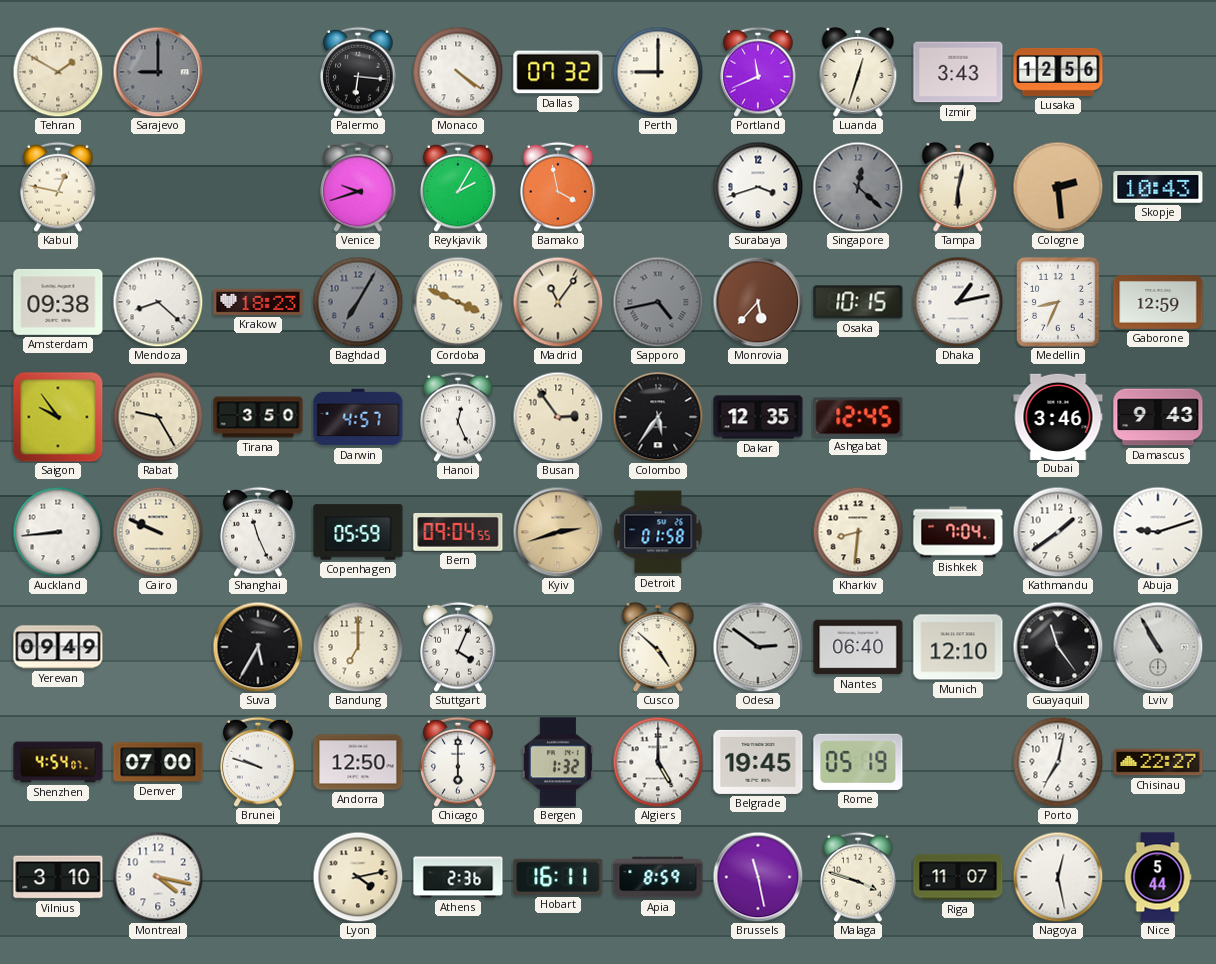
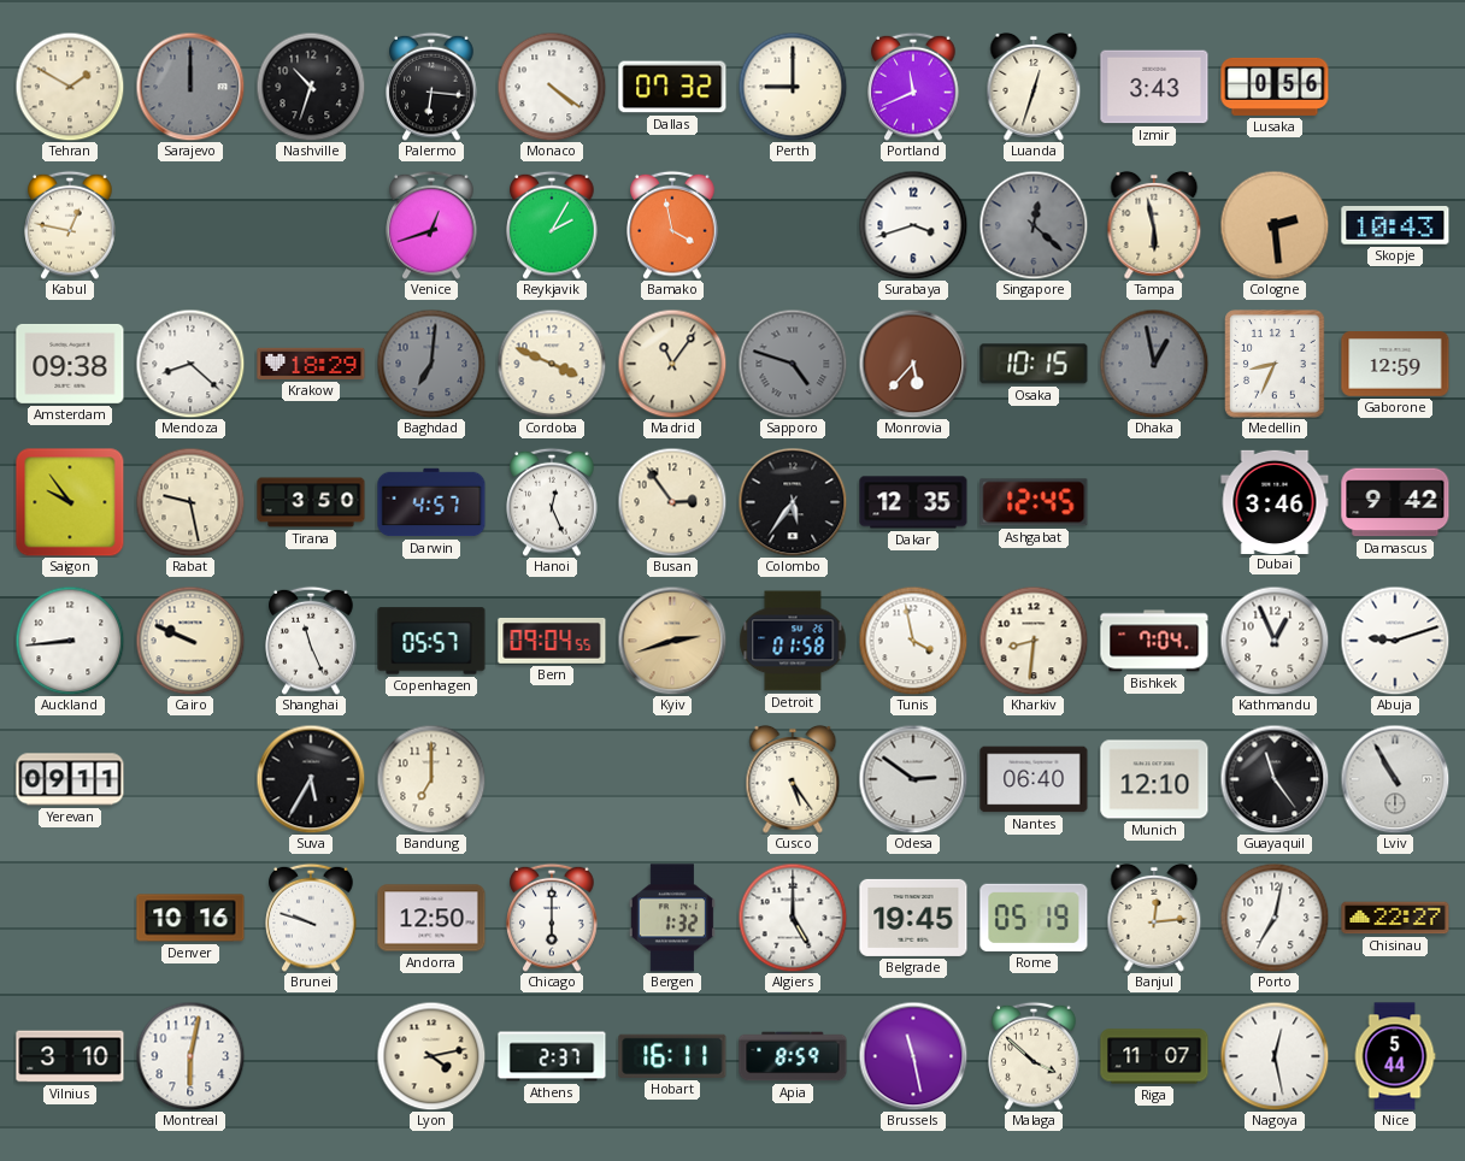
Sarajevo: 9:00 -> 12:00 (190, 87)
Nashville: none -> 10:33 (311, 87)
Lusaka: 12:56 -> 0:56 (1275, 87)
Venice: 9:42 -> 12:42 (431, 225)
Tampa: 6:02 -> 5:58 (1154, 225)
Krakow: 18:23 -> 18:29 (311, 364)
Baghdad: 7:05 -> 7:01 (431, 364)
Sapporo: 4:43 -> 4:48 (793, 364)
Dhaka: 1:13 -> 12:58 (1154, 364)
Dhaka dial: white -> grey (1154, 364)
Rabat: 9:25 -> 9:28 (190, 502)
Damascus: 9:43 -> 9:42 (1395, 502)
Copenhagen: 05:59 -> 05:57 (431, 641)
Tunis: none -> 3:58 (913, 641)
Kathmandu: 1:39 -> 12:56 (1275, 641)
Yerevan: 09:49 -> 09:11 (70, 779)
Stuttgart: 4:04 -> none (458, 647)
Cusco: 4:52 -> 5:24 (793, 779)
Shenzhen: 4:54 -> none (58, 762)
Denver: 07:00 -> 10:16 (190, 918)
Banjul: none -> 12:14 (1154, 918)
Montreal: 4:17 -> 6:02 (190, 1056)
Athens: 2:36 -> 2:37 (552, 1056)
Malaga: 3:48 -> 3:52 (1034, 1056)
